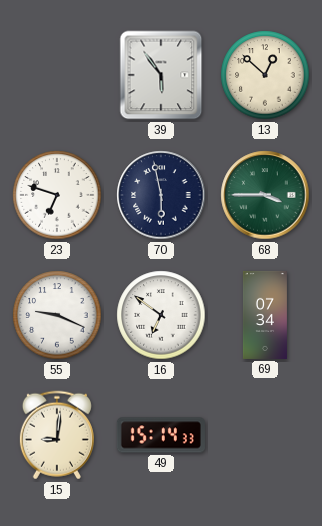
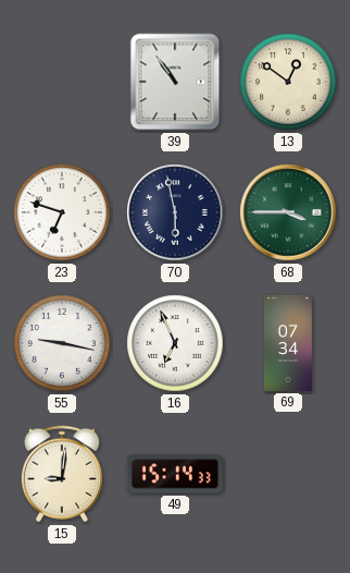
39: 5:54 -> 10:54 (175, 82)
13: 12:52 -> 12:51 (288, 82)
55: 9:19 -> 9:17 (62, 343)
16: 6:51 -> 6:56 (175, 343)
